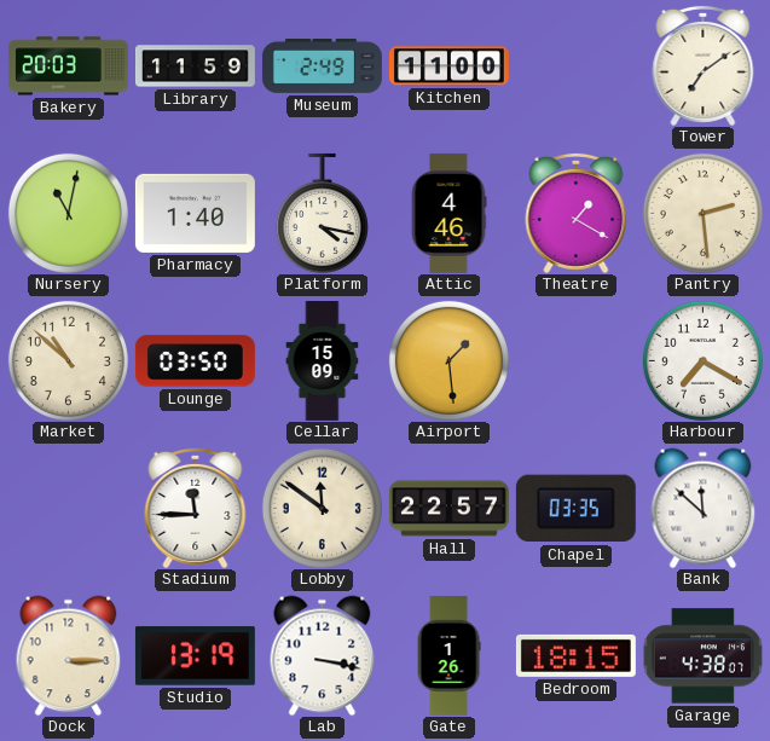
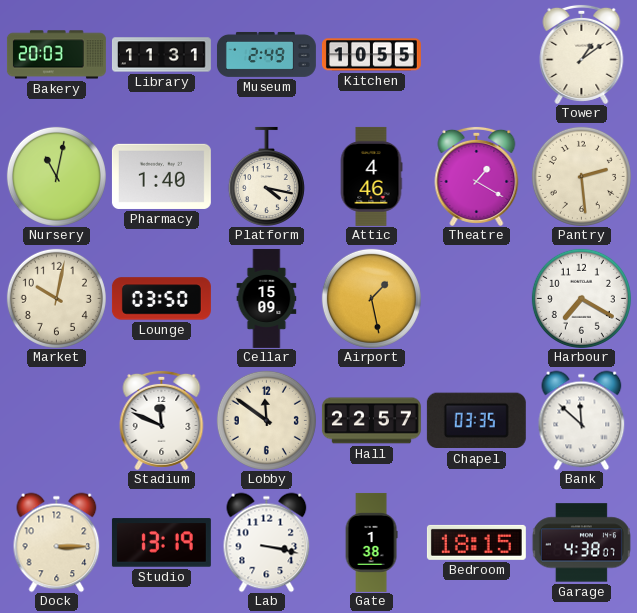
Library: 11:59 -> 11:31 (161, 55)
Kitchen: 11:00 -> 10:55 (371, 55)
Tower: 7:09 -> 1:09 (582, 54)
Market: 10:52 -> 10:02 (56, 298)
Airport: 1:29 -> 1:28 (371, 298)
Stadium: 11:45 -> 11:49 (162, 420)
Gate: 1:26 -> 1:38 (371, 542)
